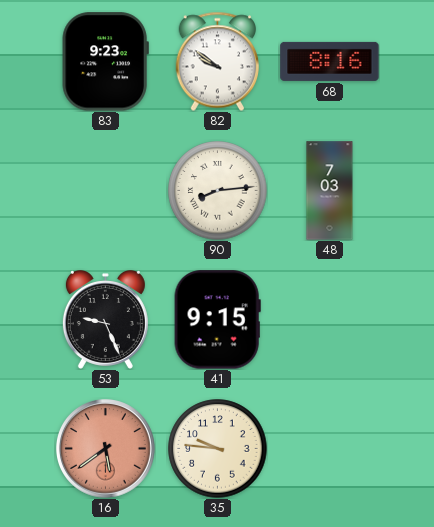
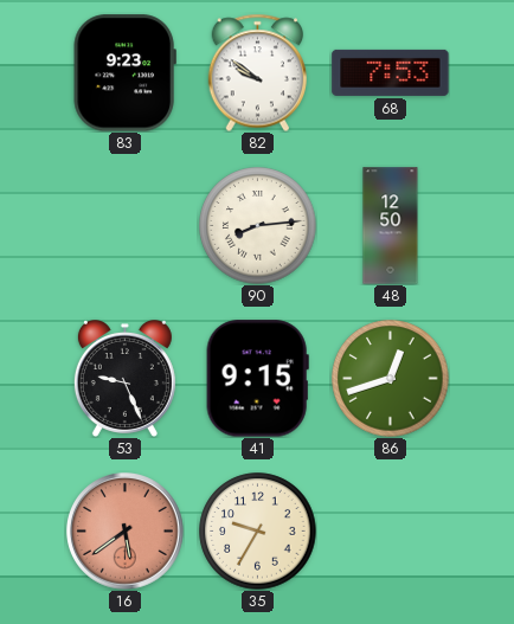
68: 8:16 -> 7:53 (391, 72)
48: 7:03 -> 12:50 (391, 226)
86: none -> 12:42 (391, 379)
35: 9:46 -> 9:35 (258, 532)
